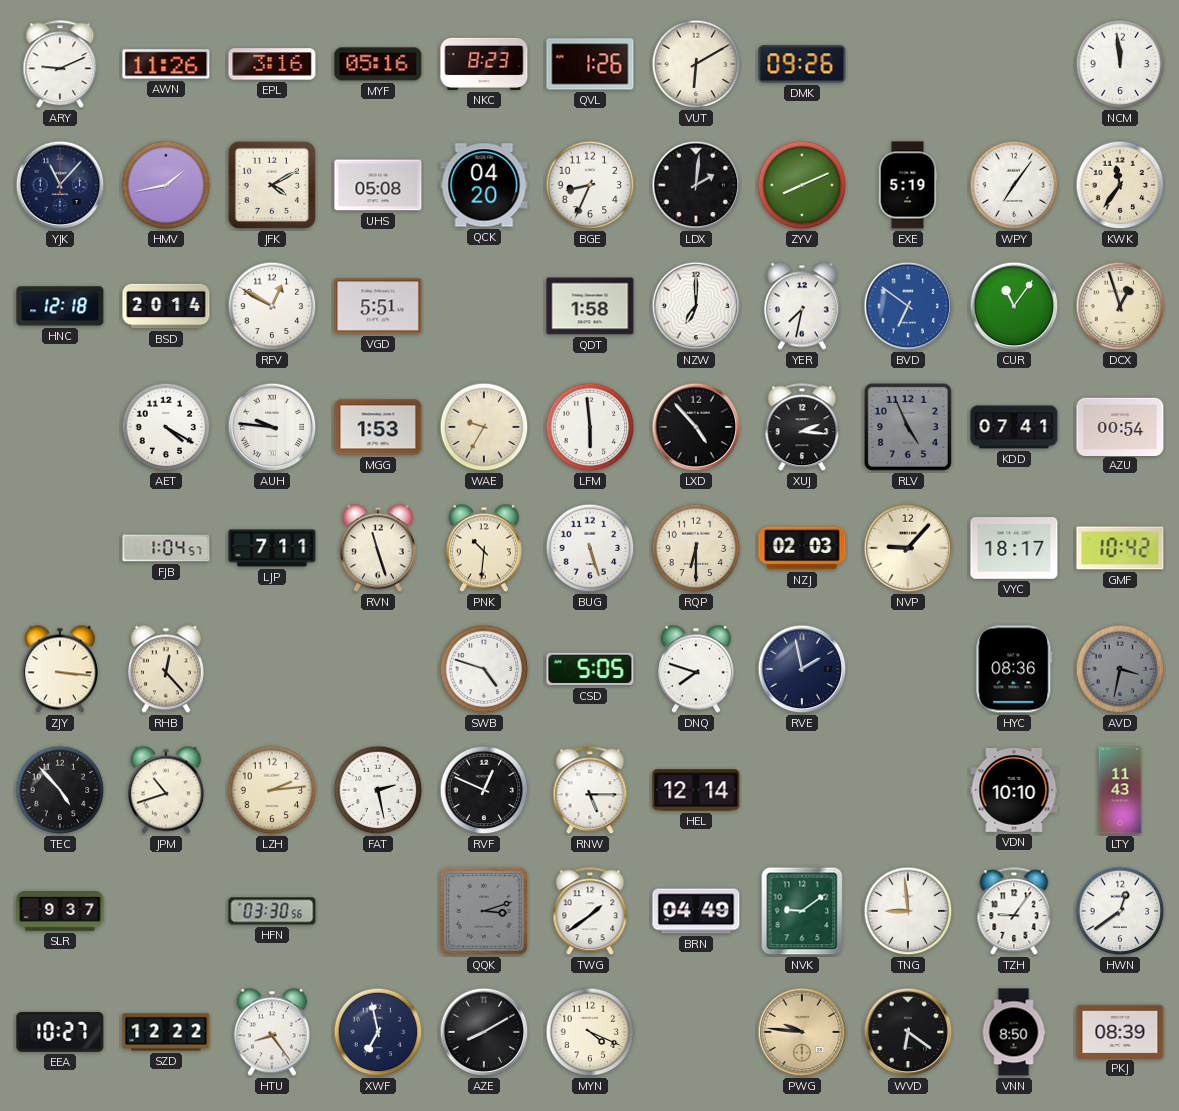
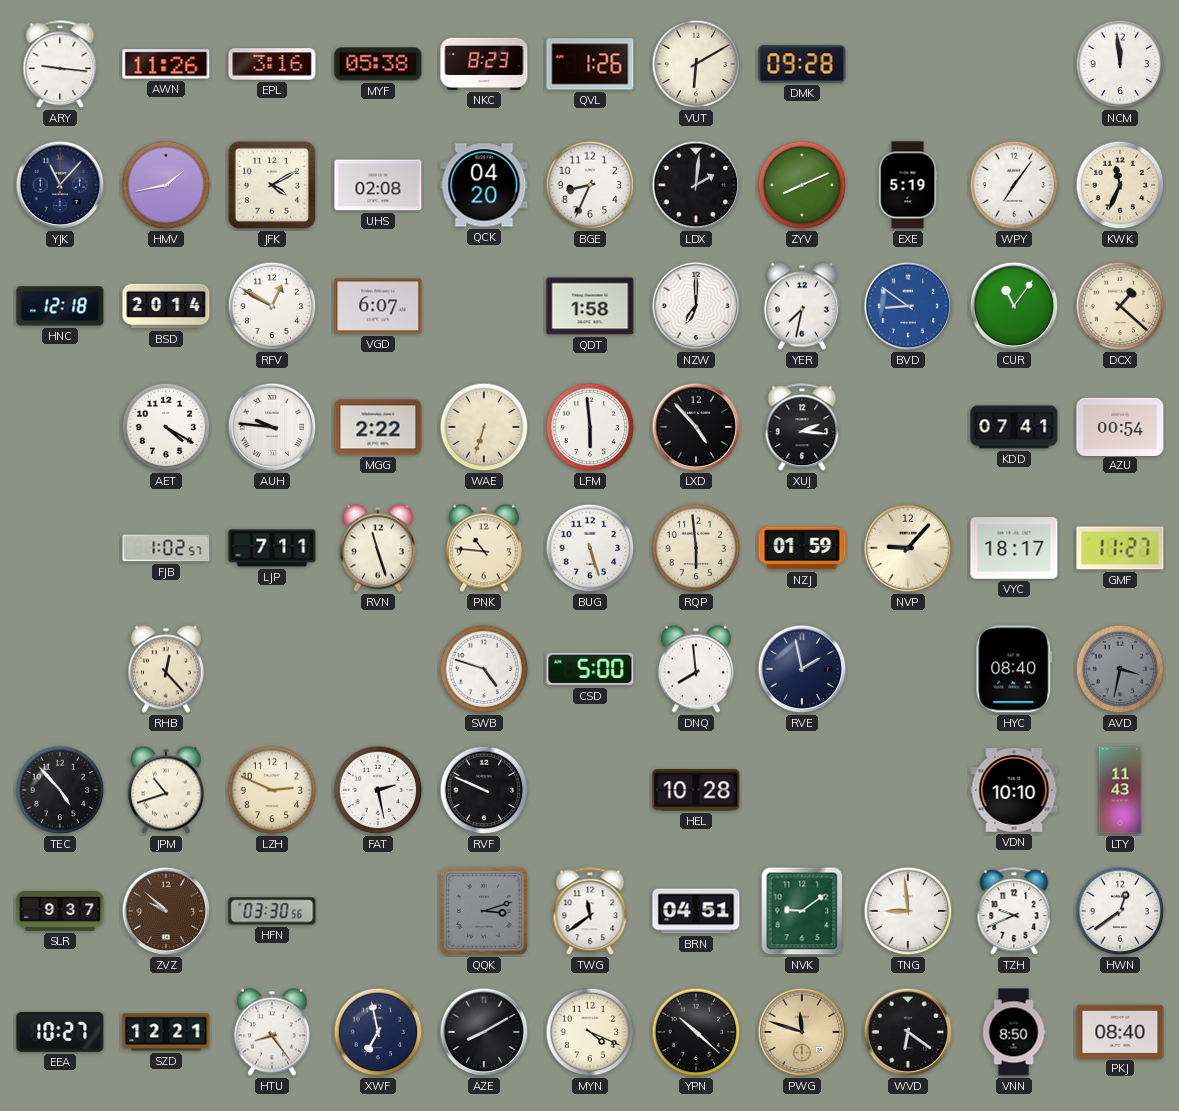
ARY: 9:11 -> 9:16 (60, 65)
MYF: 05:16 -> 05:38 (378, 64)
DMK: 09:26 -> 09:28 (802, 64)
UHS: 05:08 -> 02:08 (378, 185)
KWK: 11:36 -> 11:34 (1120, 185)
VGD: 5:51 -> 6:07 (378, 306)
BVD: 6:51 -> 8:51 (908, 306)
DCX: 12:57 -> 1:22 (1120, 306)
MGG: 1:53 -> 2:22 (378, 427)
WAE: 9:35 -> 6:33 (484, 427)
RLV: 4:56 -> none (908, 427)
FJB: 1:04 -> 1:02 (166, 548)
PNK: 10:31 -> 10:46 (484, 548)
RQP: 6:30 -> 5:59 (696, 548)
NZJ: 02:03 -> 01:59 (802, 548)
GMF: 10:42 -> 11:27 (1120, 548)
ZJY: 3:16 -> none (60, 669)
CSD: 5:05 -> 5:00 (590, 669)
DNQ: 7:48 -> 7:59 (696, 669)
HYC: 08:36 -> 08:40 (1014, 669)
LZH: 2:14 -> 2:49 (272, 790)
RVF: 12:49 -> 9:49 (484, 790)
RNW: 5:15 -> none (590, 791)
HEL: 12:14 -> 10:28 (696, 790)
ZVZ: none -> 9:52 (166, 911)
TWG: 1:39 -> 11:39 (590, 912)
BRN: 04:49 -> 04:51 (696, 911)
TZH: 9:06 -> 9:41 (1014, 912)
SZD: 12:22 -> 12:21 (166, 1032)
YPN: none -> 10:22 (696, 1032)
PWG: 9:46 -> 11:48 (802, 1032)
PKJ: 08:39 -> 08:40 (1120, 1031)
